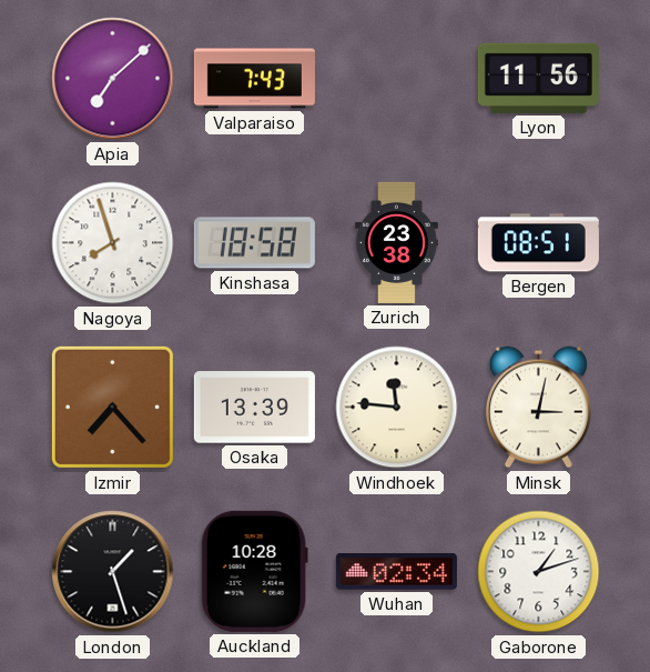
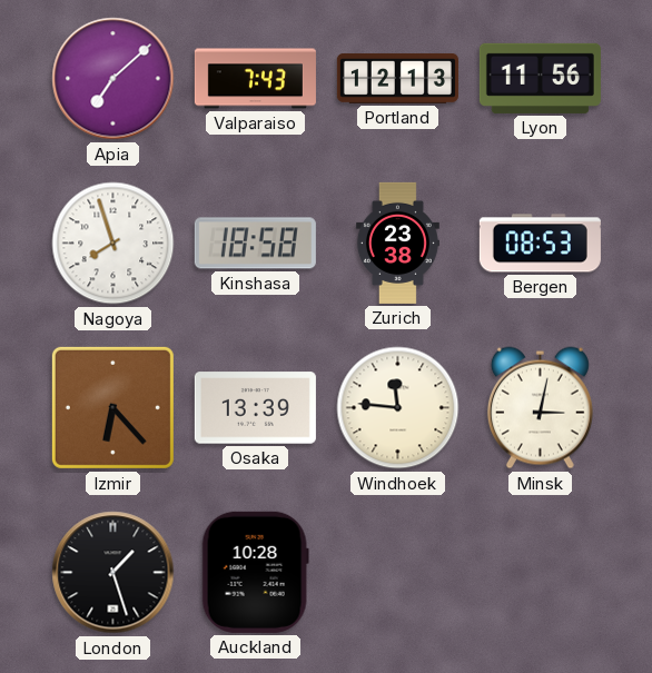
Portland: none -> 12:13 (397, 79)
Bergen: 08:51 -> 08:53 (540, 244)
Izmir: 7:23 -> 6:23 (112, 407)
Wuhan: 02:34 -> none (396, 572)
Gaborone: 1:12 -> none (539, 572)
